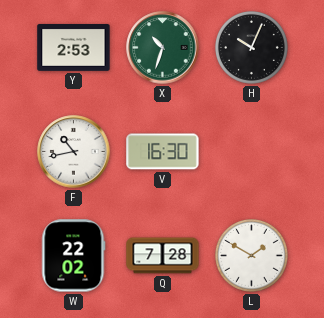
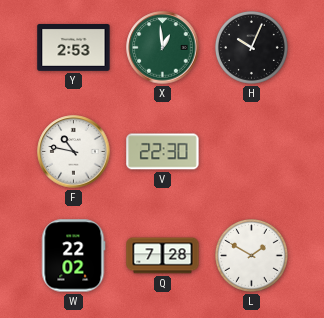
X: 10:33 -> 12:59 (163, 48)
F: 10:43 -> 10:47 (74, 152)
V: 16:30 -> 22:30 (163, 152)
